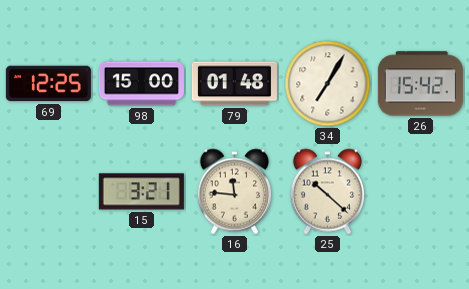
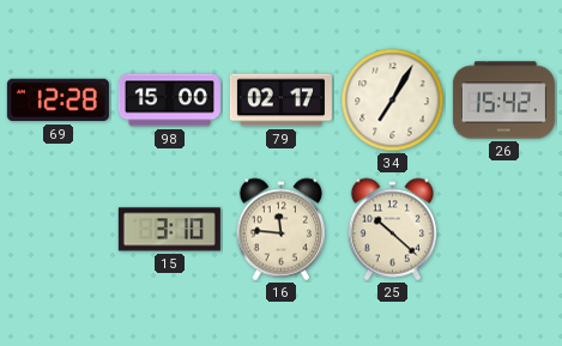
69: 12:25 -> 12:28 (58, 101)
79: 01:48 -> 02:17 (280, 101)
15: 3:21 -> 3:10 (169, 230)
